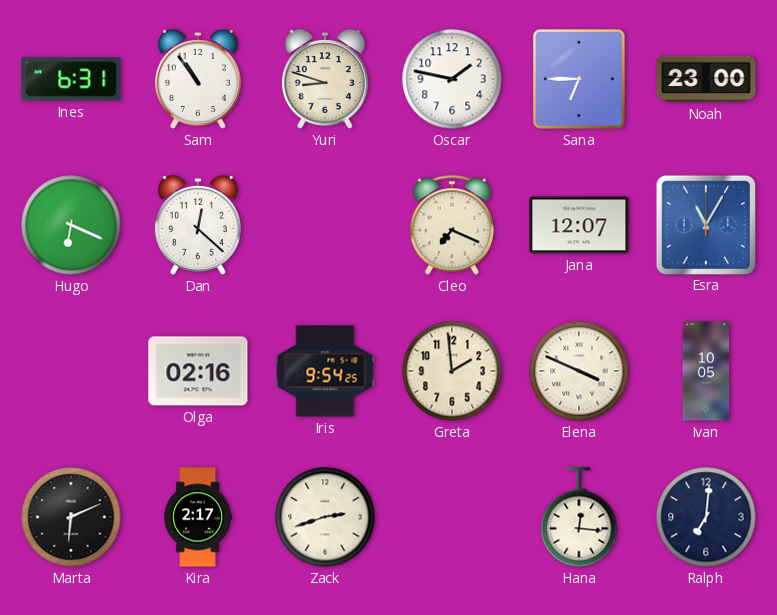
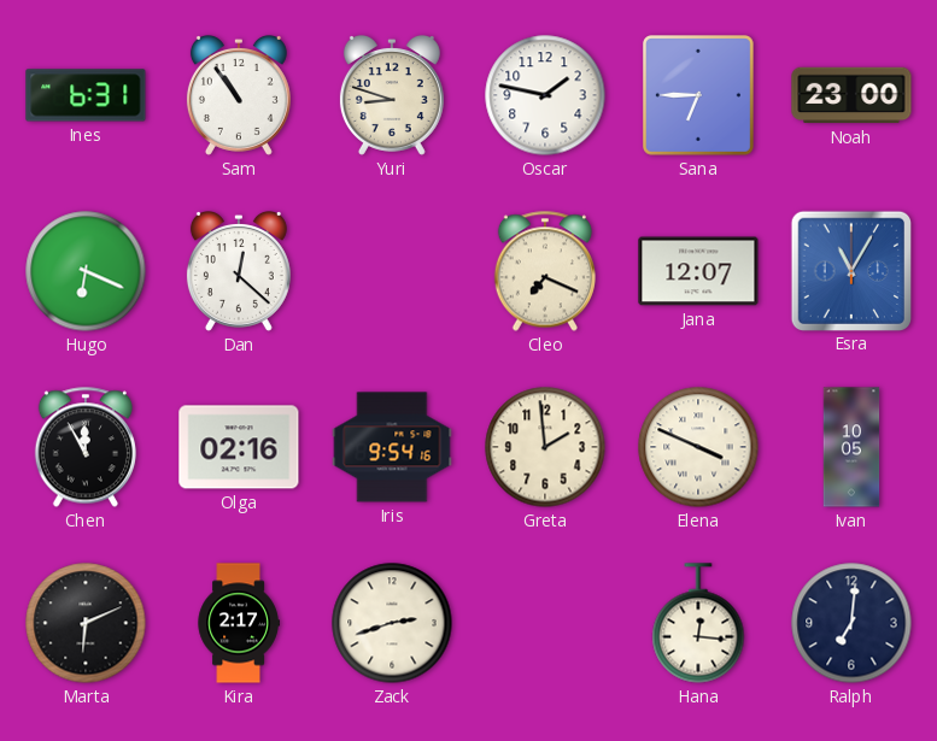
Chen: none -> 11:55 (84, 447)
Iris: 9:54:25 -> 9:54:16 (392, 447)
